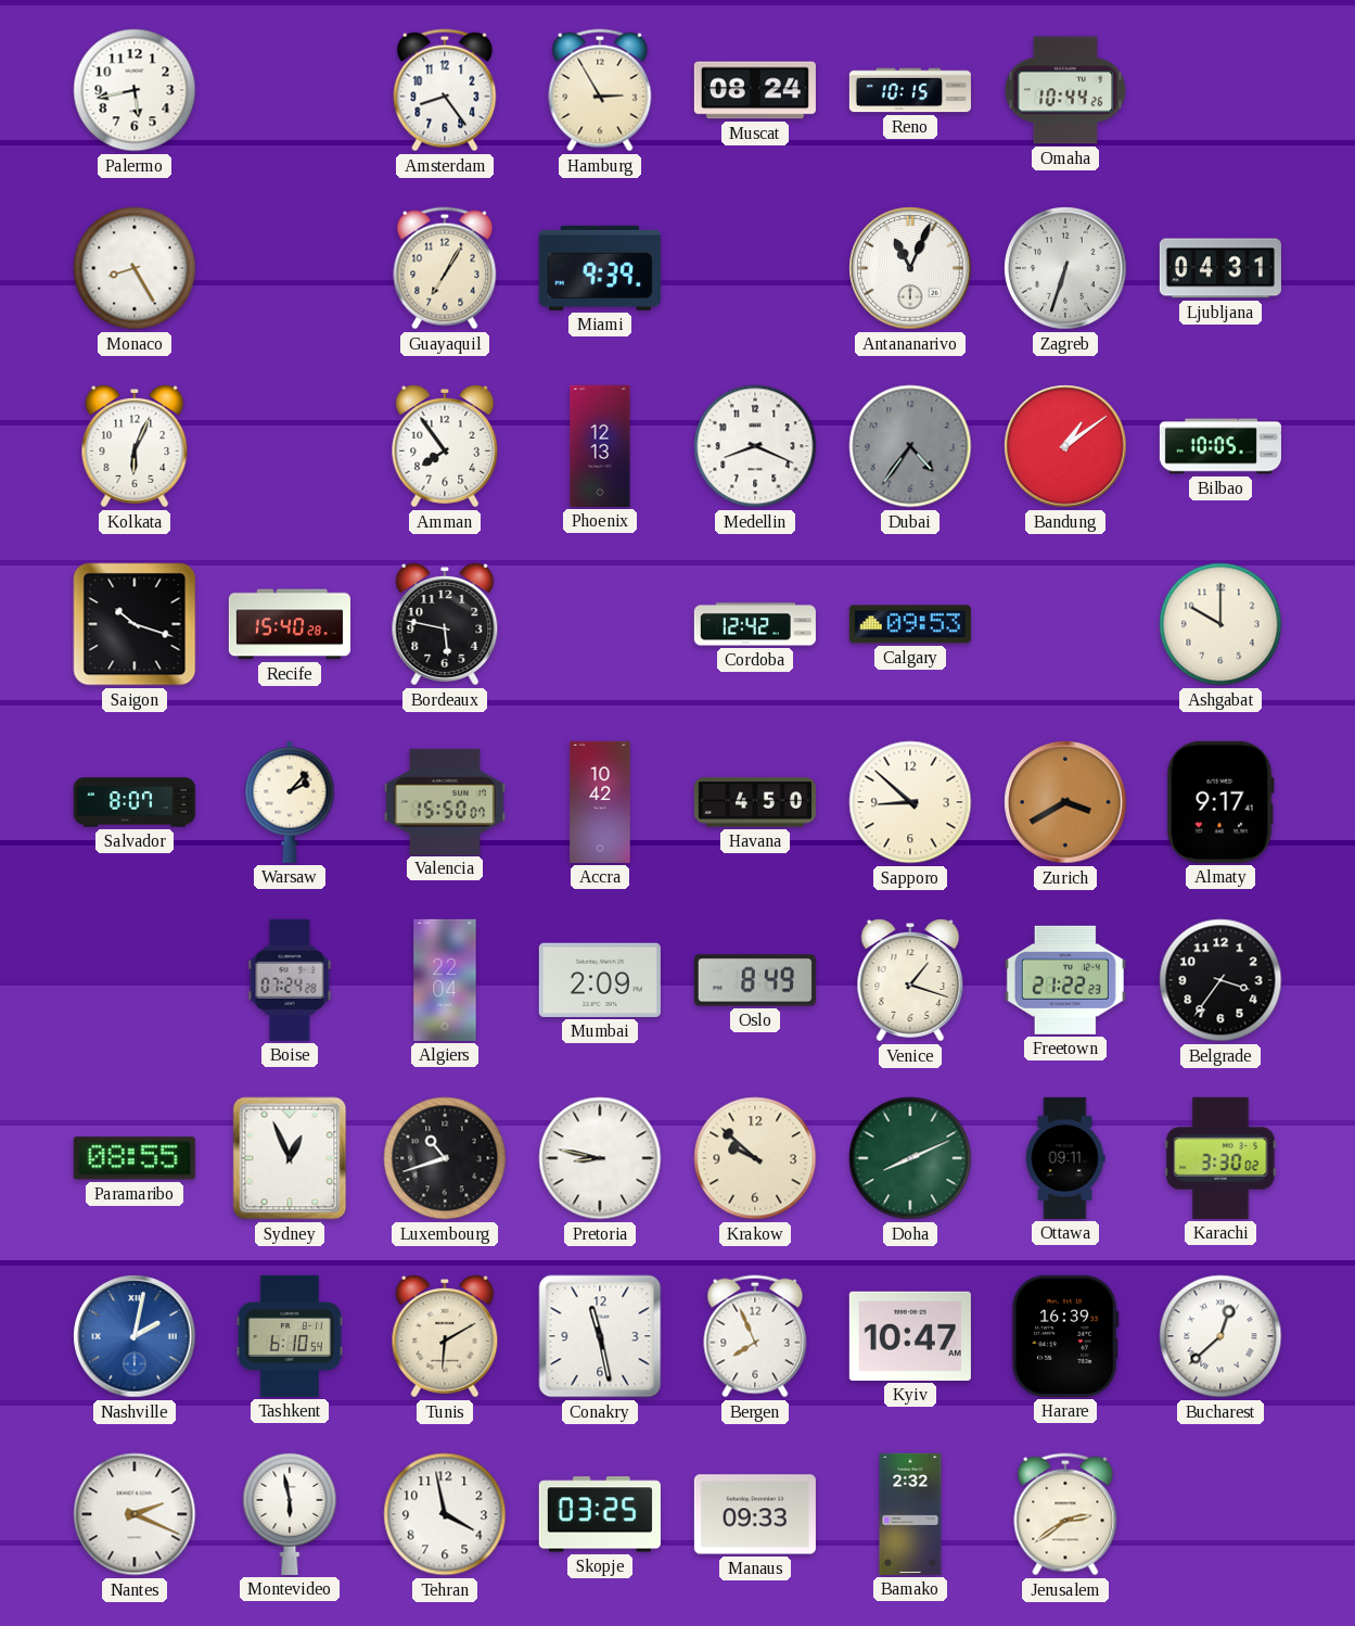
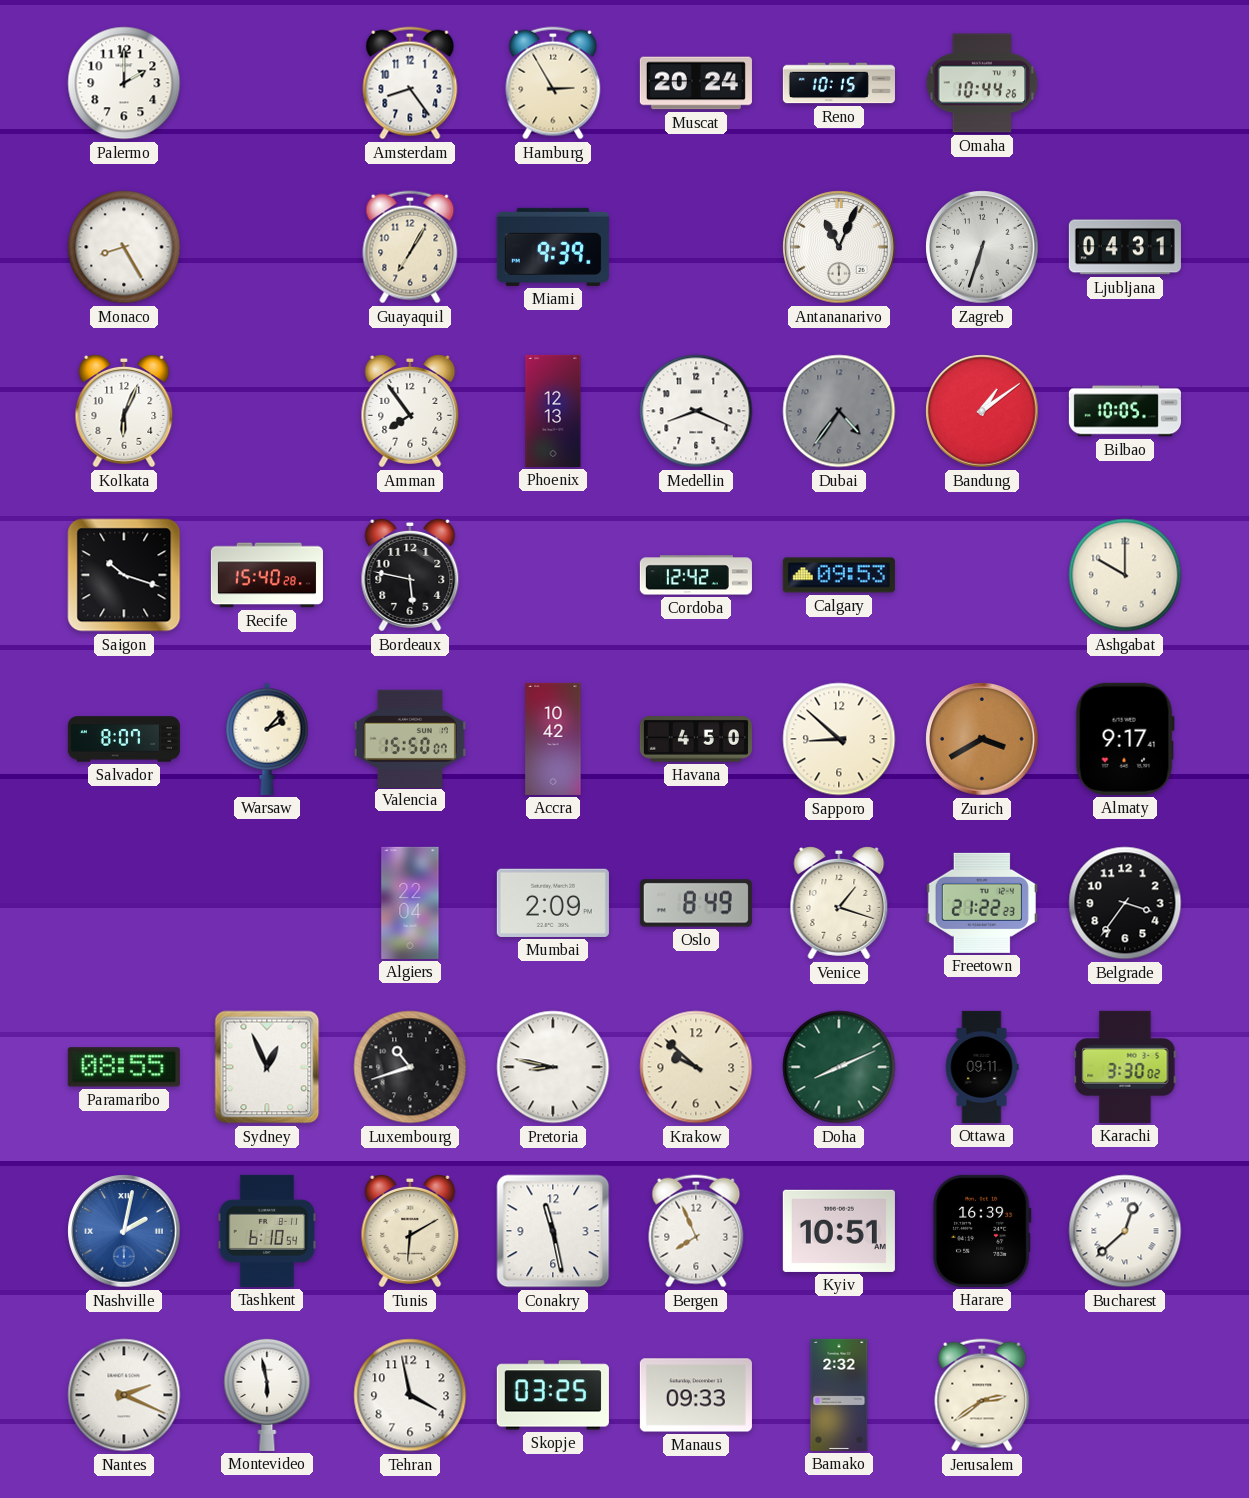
Palermo: 5:43 -> 2:00 (124, 83)
Muscat: 08:24 -> 20:24 (696, 83)
Boise: 07:24 -> none (290, 980)
Kyiv: 10:47 -> 10:51 (839, 1231)
